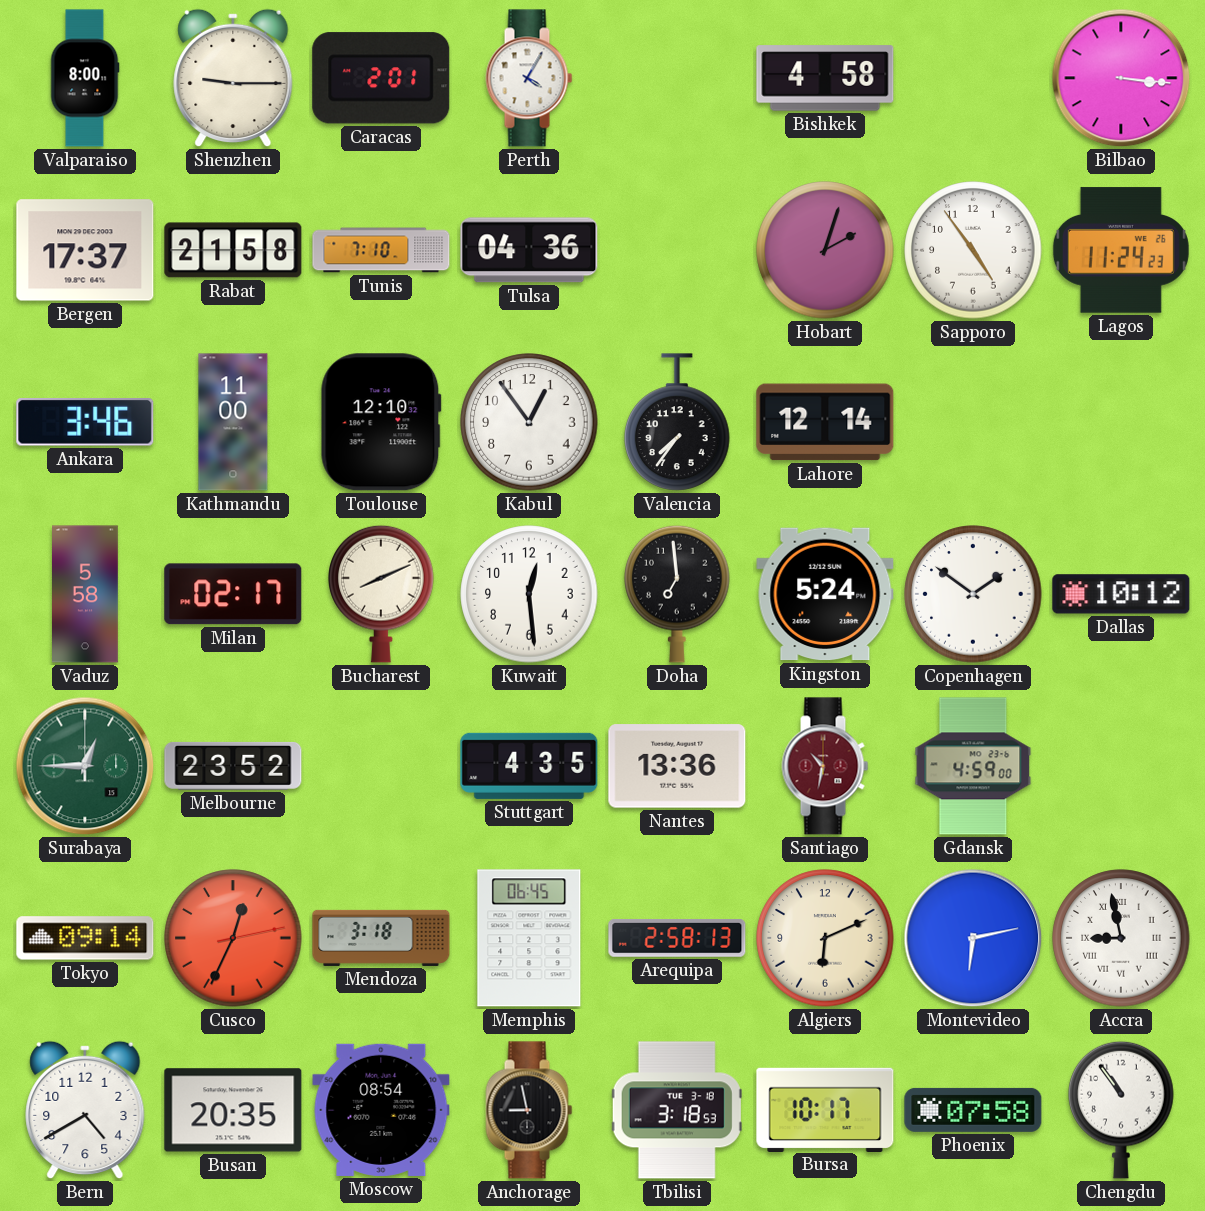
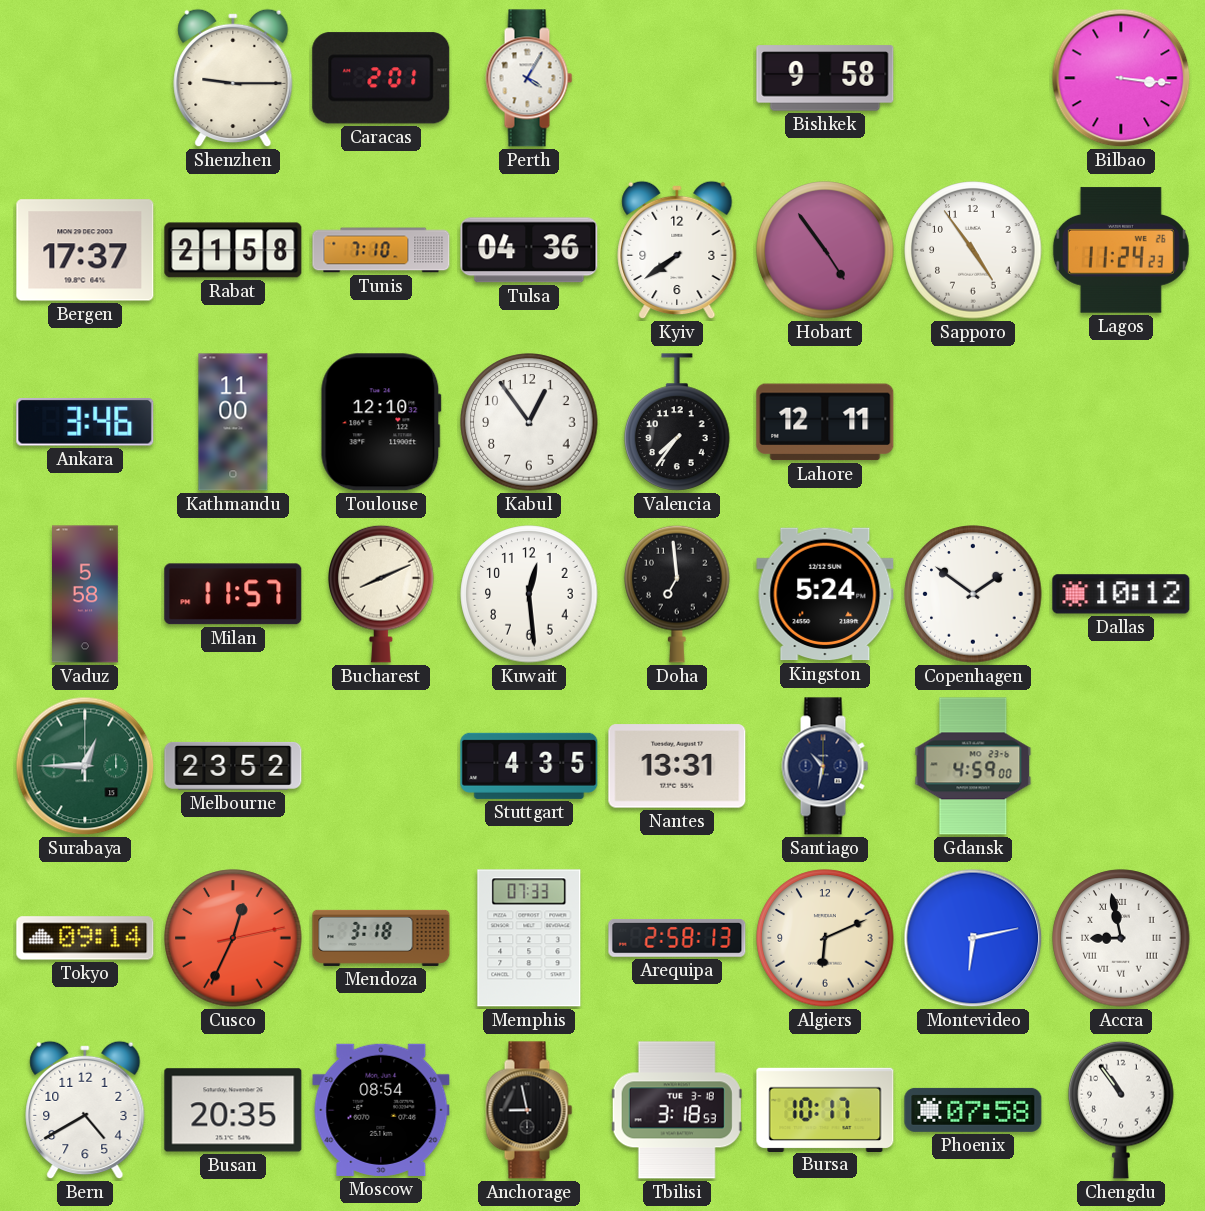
Valparaiso: 8:00 -> none (85, 78)
Bishkek: 4:58 -> 9:58 (825, 78)
Kyiv: none -> 7:39 (677, 250)
Hobart: 2:03 -> 4:54 (825, 250)
Lahore: 12:14 -> 12:11 (825, 422)
Milan: 02:17 -> 11:57 (233, 594)
Nantes: 13:36 -> 13:31 (677, 766)
Santiago dial: burgundy -> navy (825, 766)
Memphis: 06:45 -> 07:33 (529, 938)
